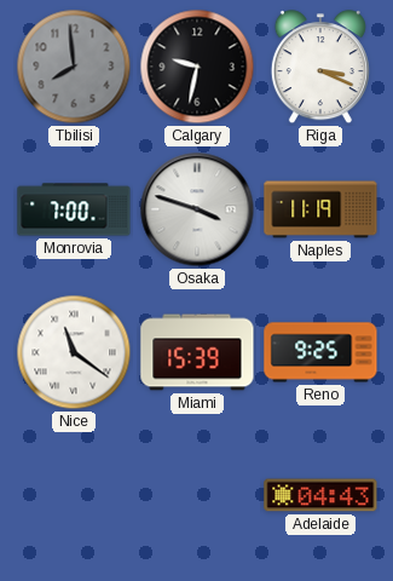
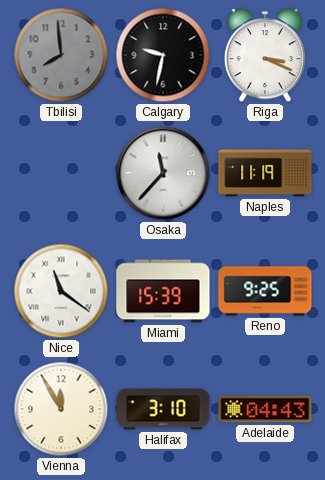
Monrovia: 7:00 -> none (74, 209)
Osaka: 3:48 -> 11:37 (163, 173)
Vienna: none -> 11:55 (61, 409)
Halifax: none -> 3:10 (163, 409)
